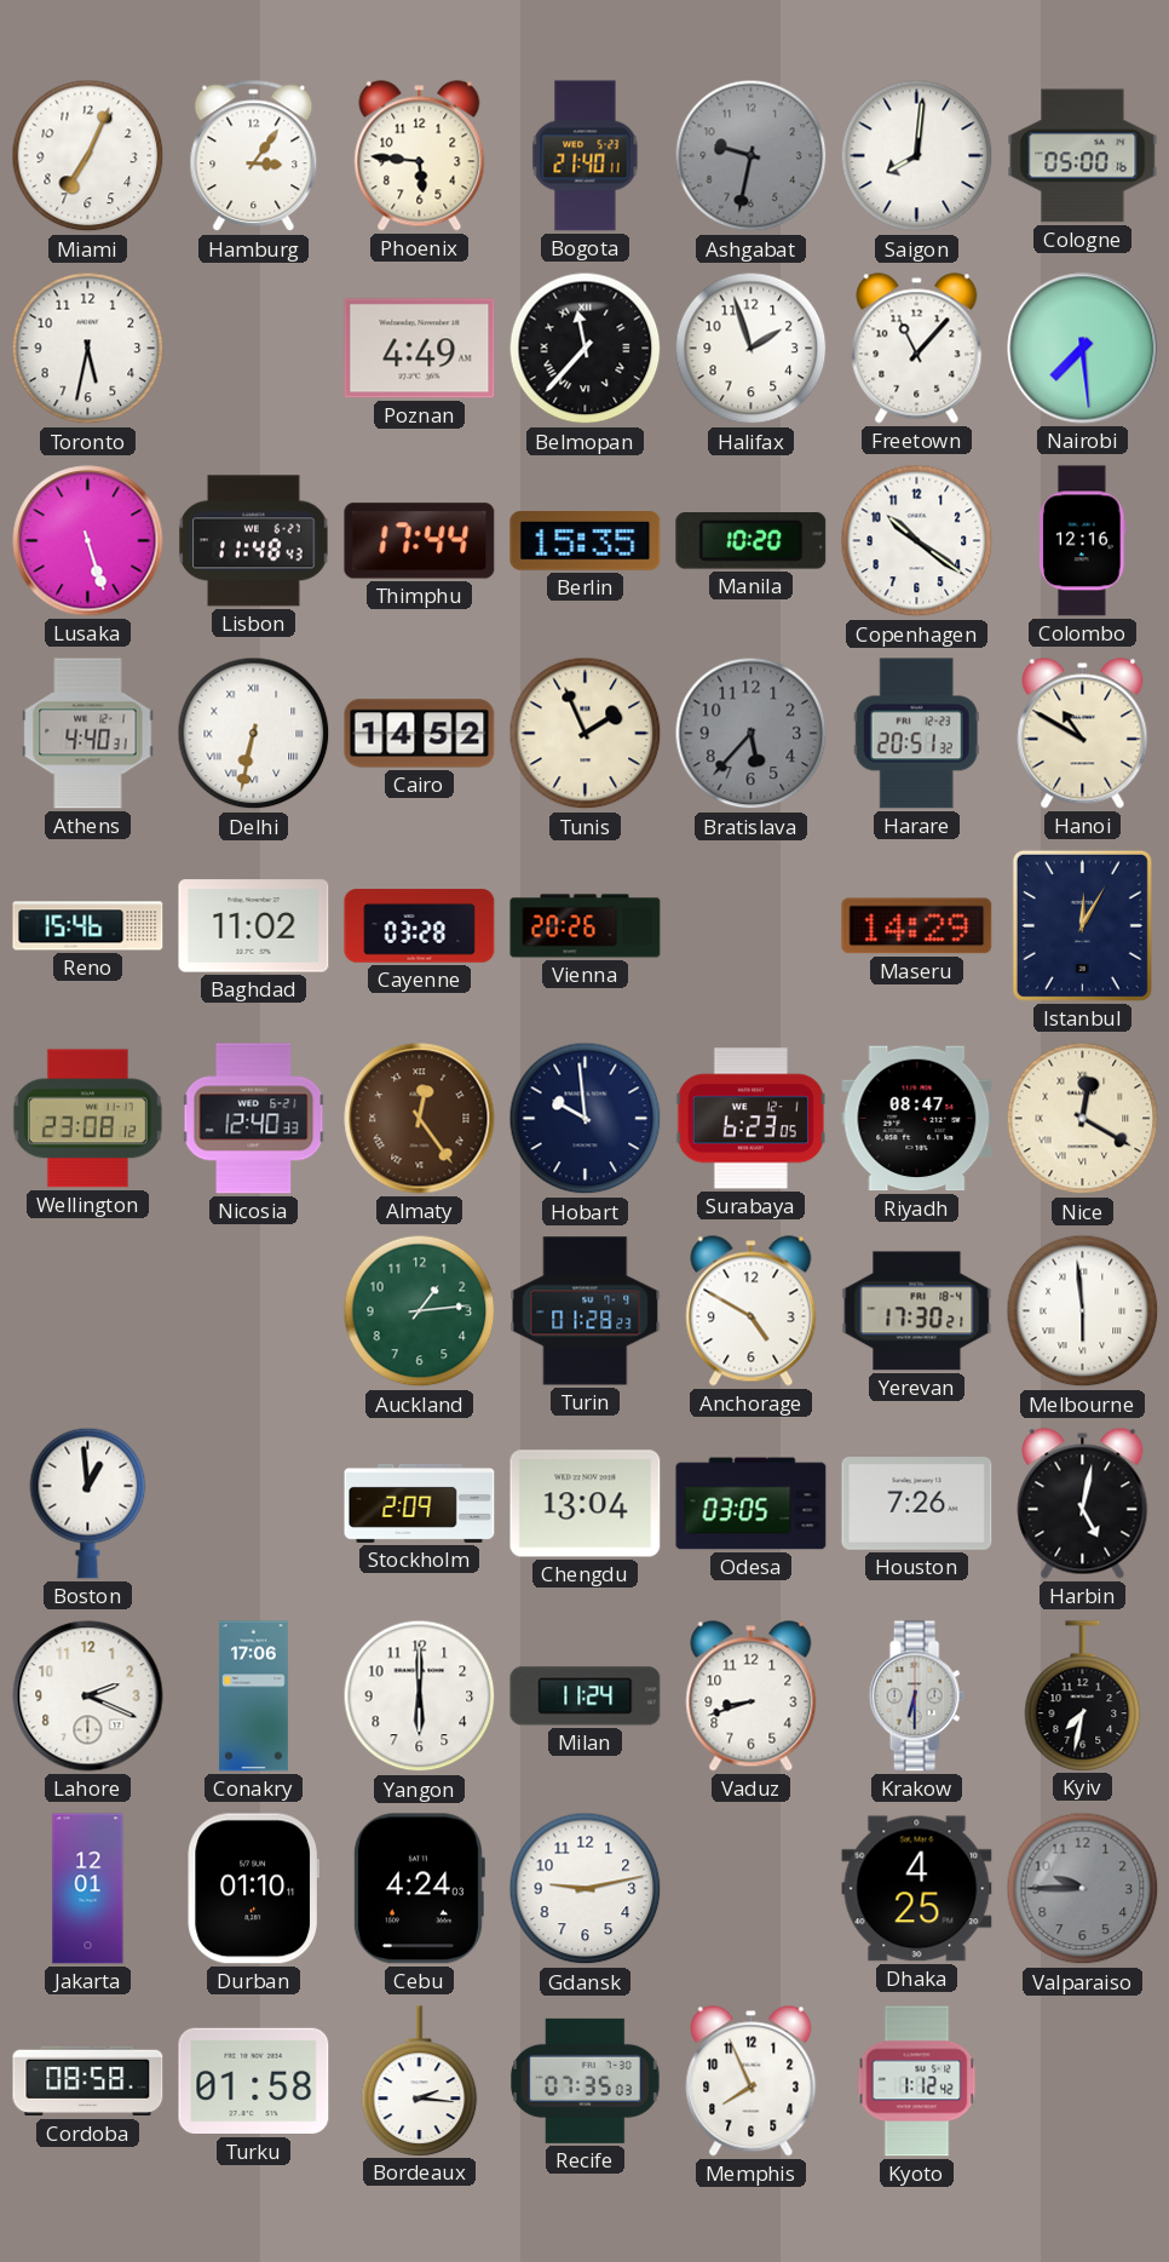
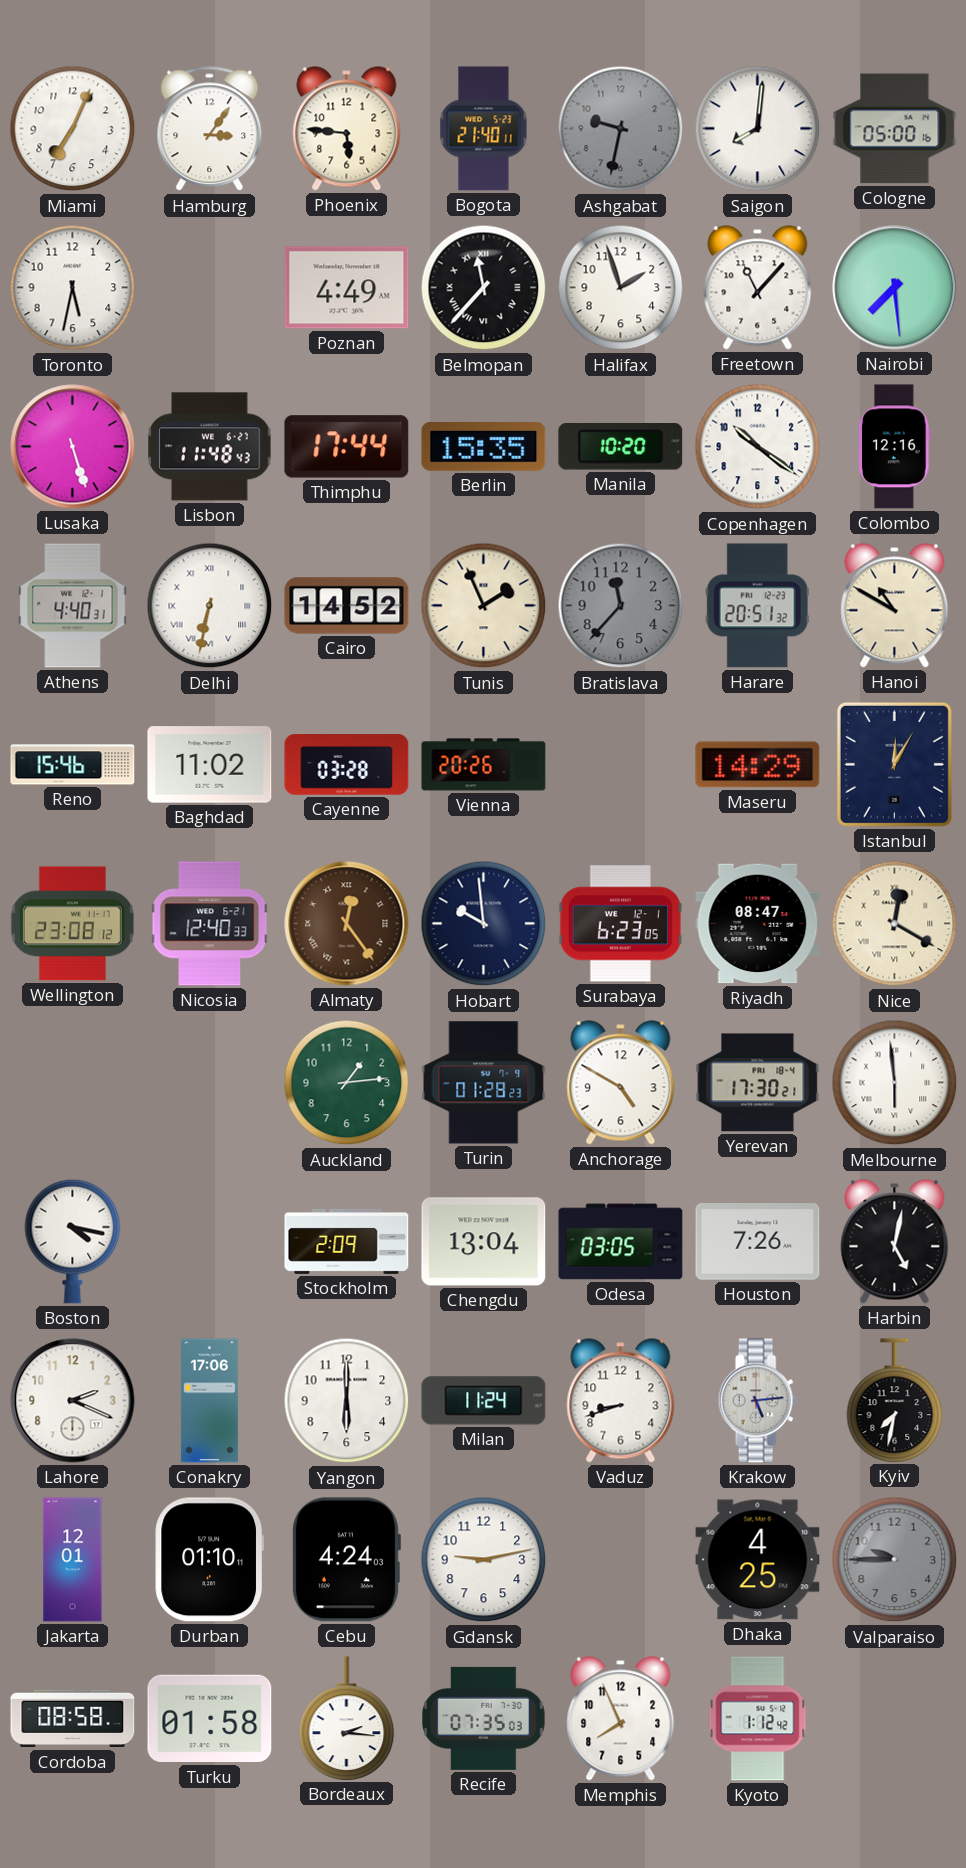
Bratislava: 5:37 -> 11:37 (621, 606)
Boston: 12:59 -> 4:17 (73, 1241)
Krakow: 6:30 -> 5:14 (757, 1401)
